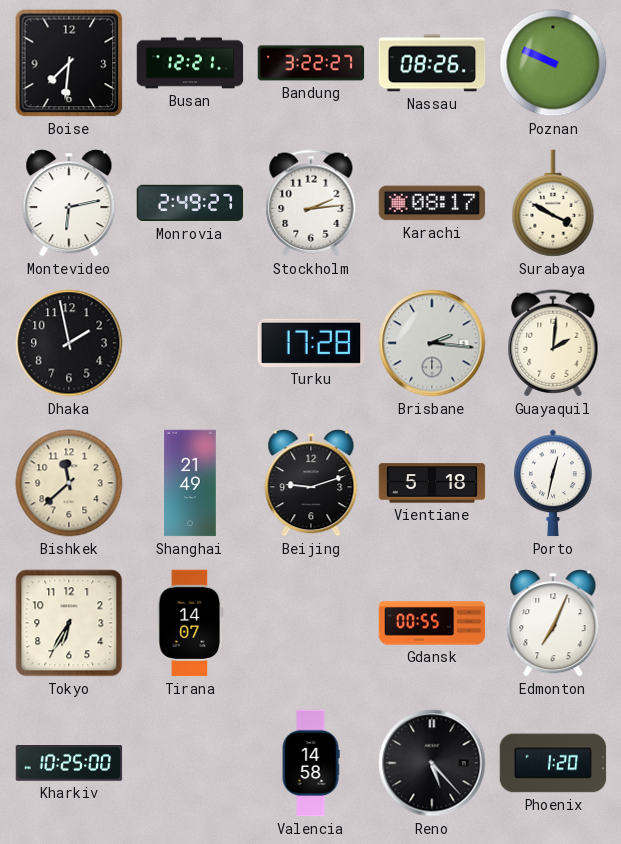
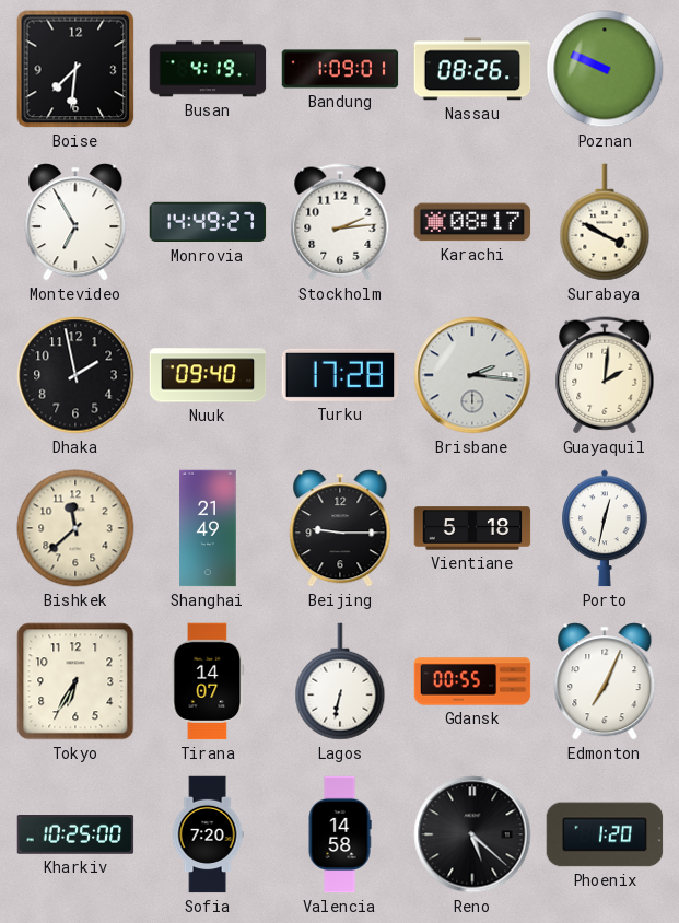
Busan: 12:21 -> 4:19 (208, 69)
Bandung: 3:22 -> 1:09 (340, 69)
Montevideo: 6:13 -> 6:55 (75, 222)
Monrovia: 2:49 -> 14:49 (208, 222)
Nuuk: none -> 09:40 (208, 375)
Beijing: 9:12 -> 9:15 (340, 528)
Lagos: none -> 6:32 (340, 681)
Sofia: none -> 7:20 (208, 834)
Reno: 5:23 -> 5:22 (472, 834)
